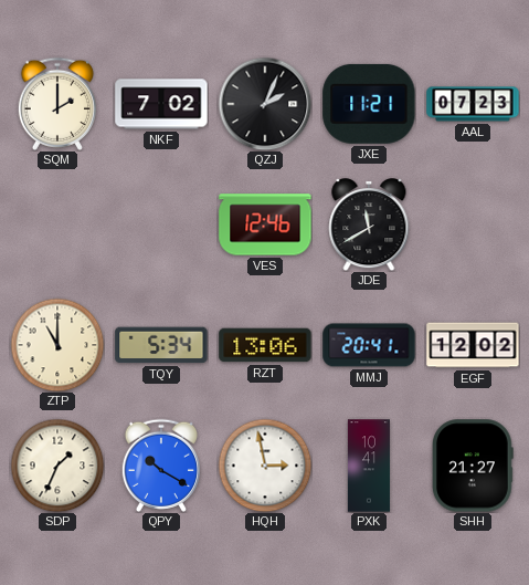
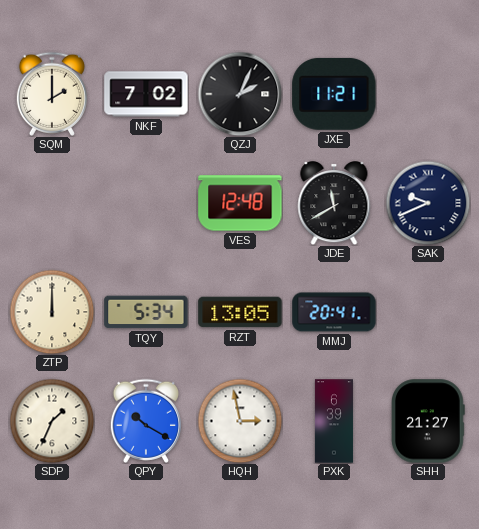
AAL: 07:23 -> none (473, 104)
VES: 12:46 -> 12:48 (240, 203)
SAK: none -> 9:41 (428, 203)
ZTP: 11:00 -> 12:00 (52, 312)
RZT: 13:06 -> 13:05 (240, 312)
EGF: 12:02 -> none (473, 345)
PXK: 10:41 -> 6:39 (334, 421)
